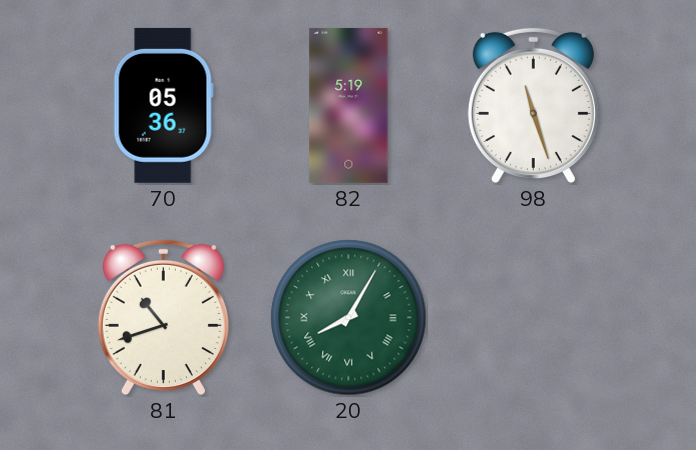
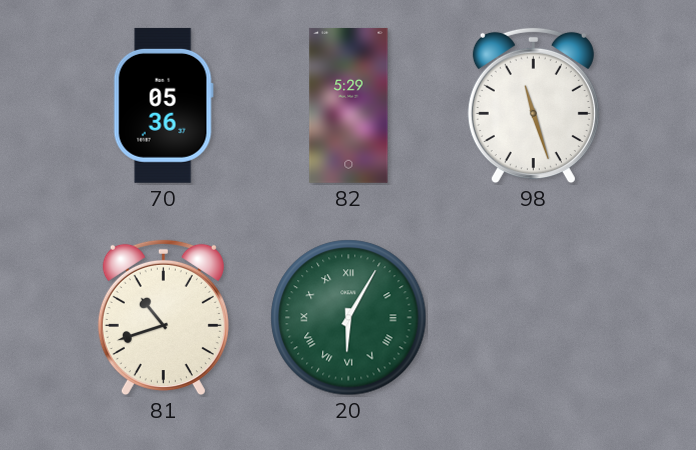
82: 5:19 -> 5:29 (349, 105)
20: 8:05 -> 6:05 (349, 318)
